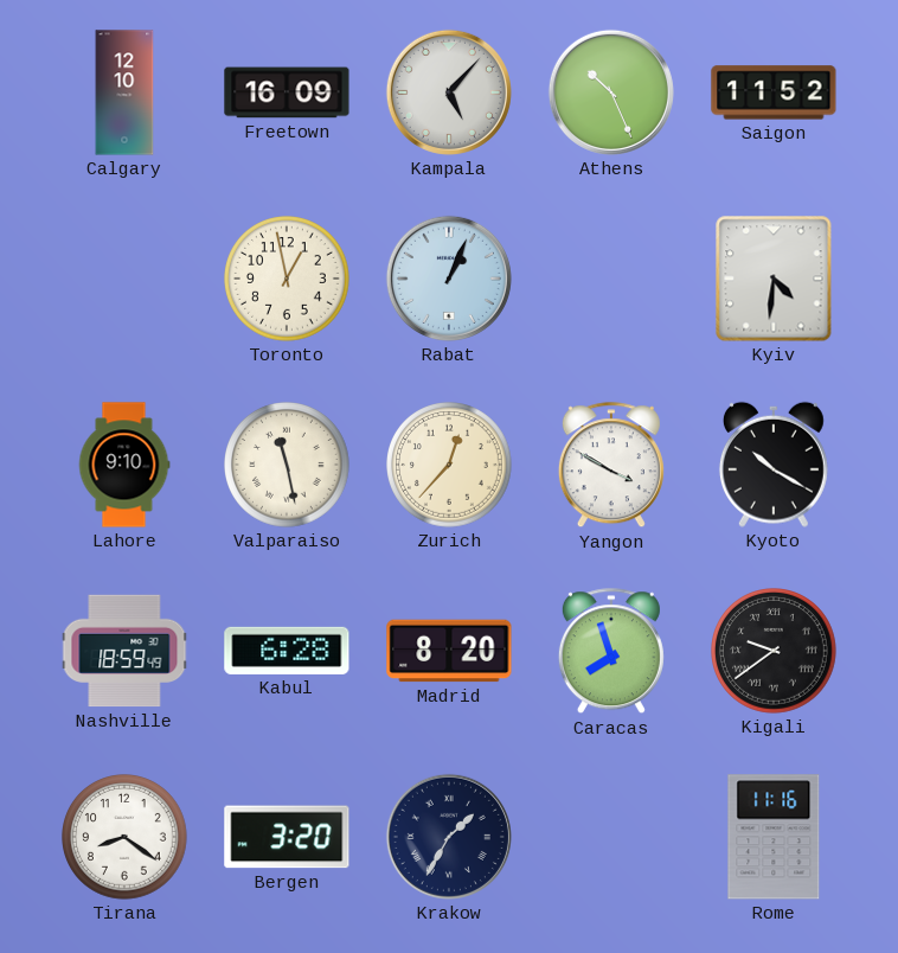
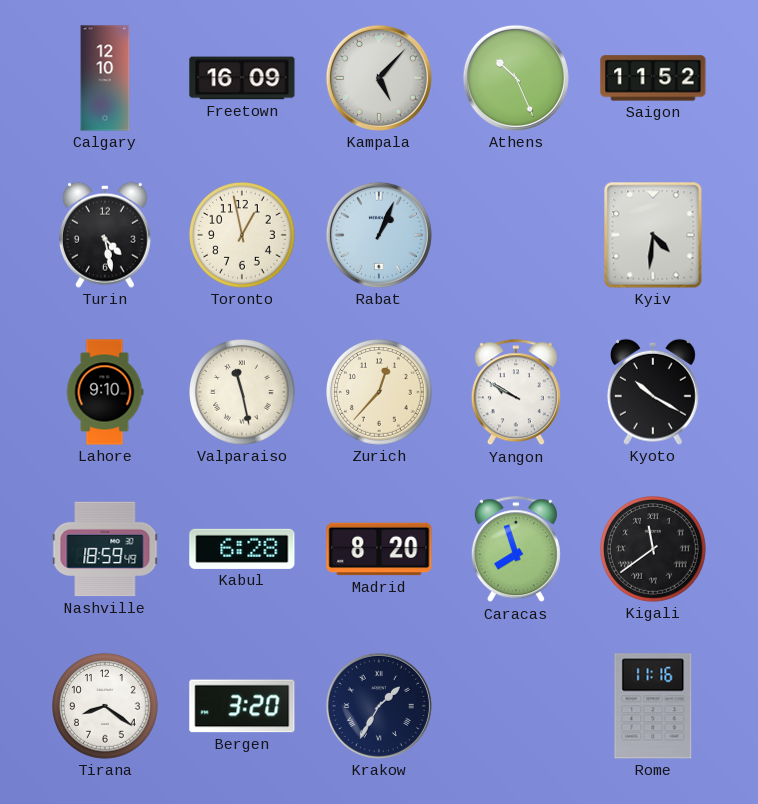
Turin: none -> 4:28 (105, 235)
Yangon: 3:50 -> 9:50 (516, 393)
Kigali: 9:39 -> 11:39 (654, 550)
